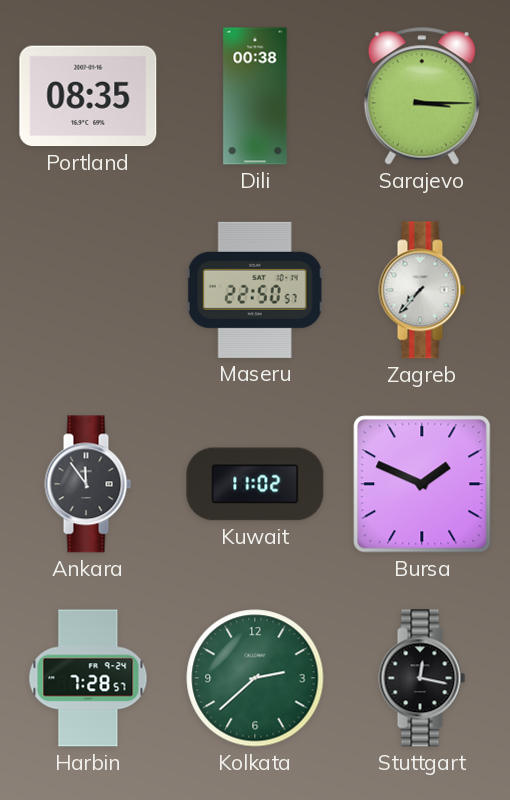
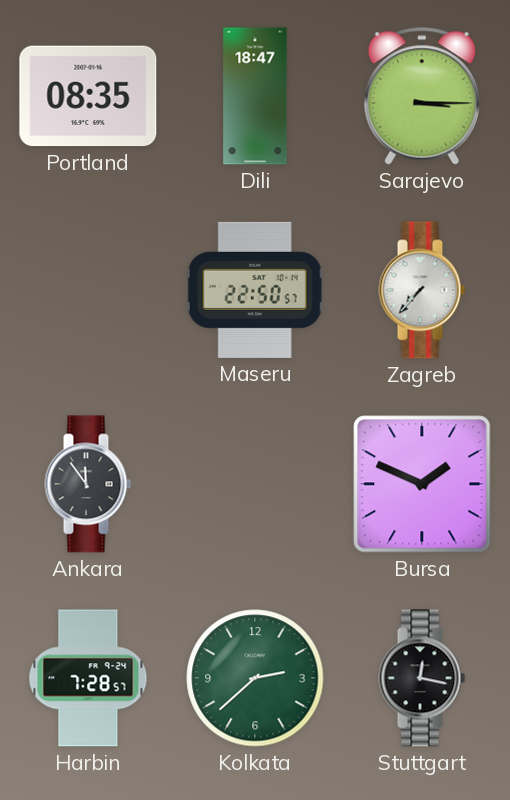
Dili: 00:38 -> 18:47 (255, 96)
Kuwait: 11:02 -> none (255, 484)
